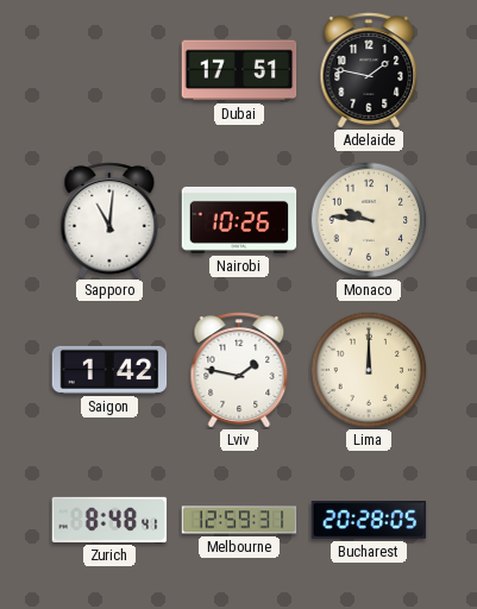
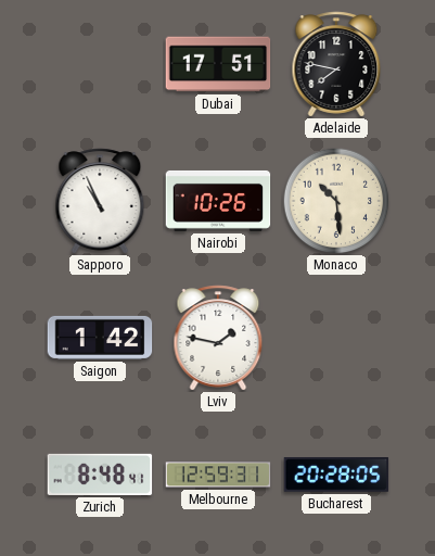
Adelaide: 1:47 -> 7:47 (336, 64)
Sapporo: 11:01 -> 10:56 (100, 201)
Monaco: 9:46 -> 10:29 (336, 201)
Lima: 12:00 -> none (369, 370)
